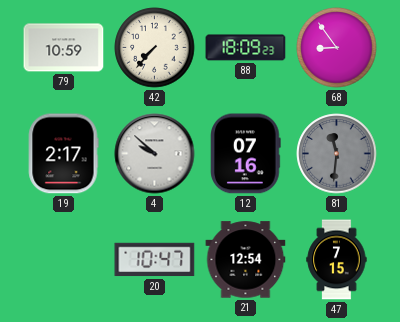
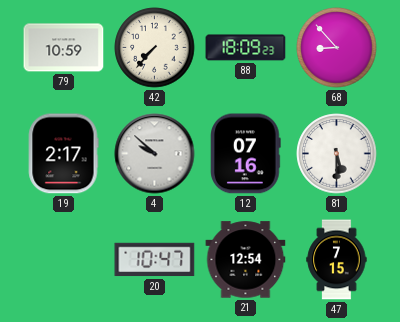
68: 8:54 -> 8:53 (337, 48)
81: 11:31 -> 5:30 (337, 154)
81 dial: grey -> white (337, 154)
